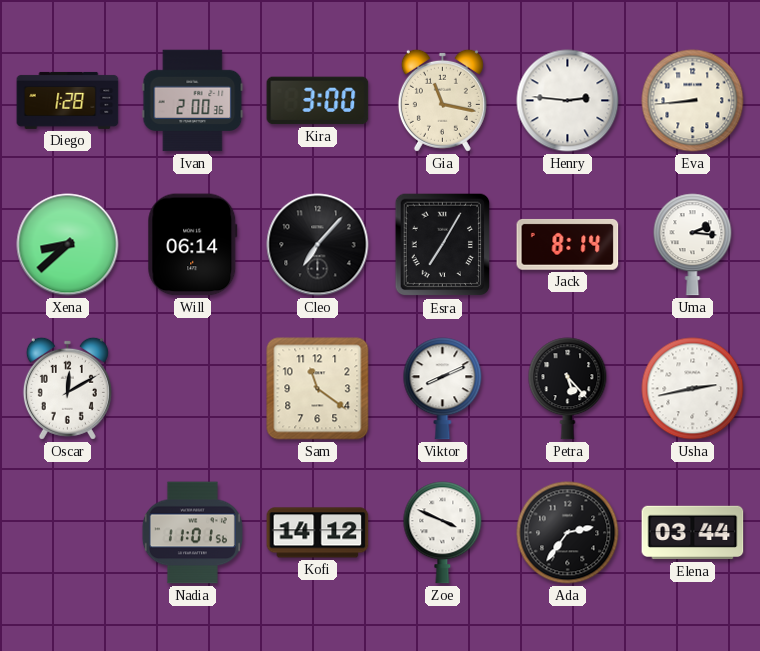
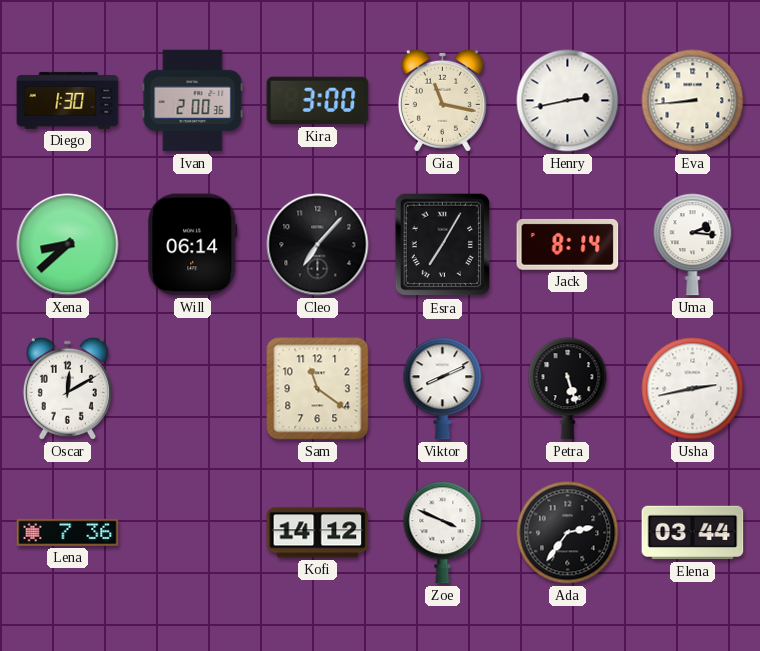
Diego: 1:28 -> 1:30 (68, 100)
Henry: 2:46 -> 2:43 (568, 101)
Petra: 5:23 -> 5:27 (568, 389)
Lena: none -> 7:36 (68, 532)
Nadia: 11:01 -> none (192, 533)
